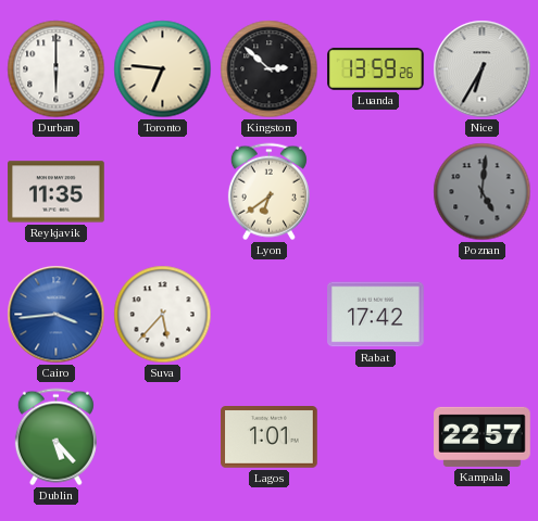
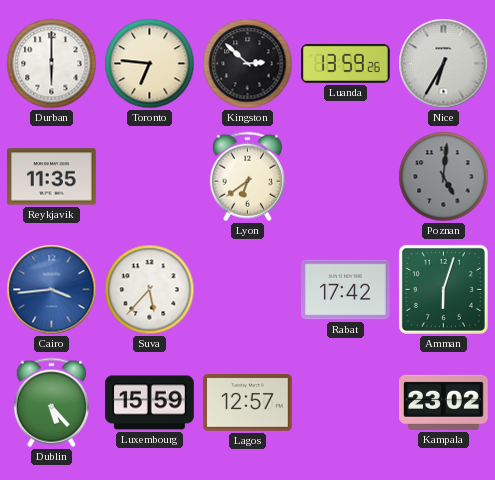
Amman: none -> 6:03 (443, 289)
Luxembourg: none -> 15:59 (150, 403)
Lagos: 1:01 -> 12:57 (248, 403)
Kampala: 22:57 -> 23:02 (444, 402)
